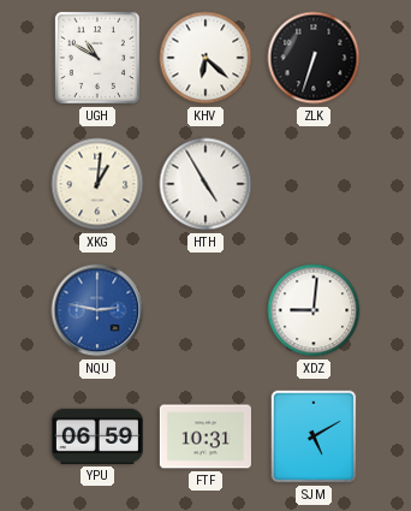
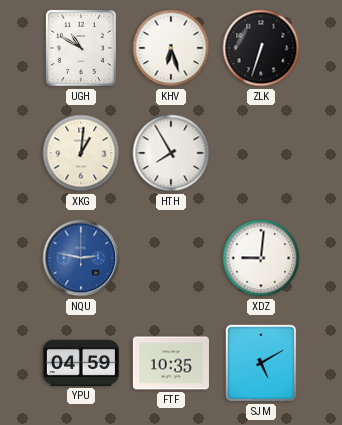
KHV: 6:22 -> 6:27 (171, 48)
HTH: 4:55 -> 7:55 (171, 153)
YPU: 06:59 -> 04:59 (81, 363)
FTF: 10:31 -> 10:35 (171, 363)
